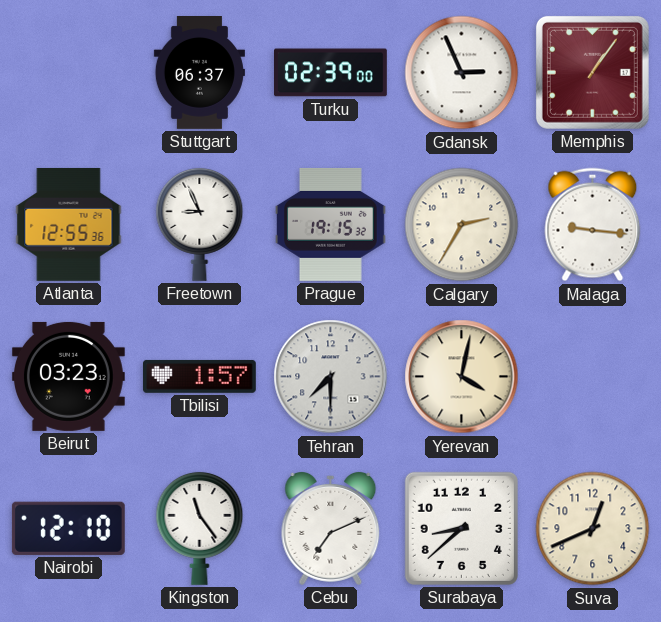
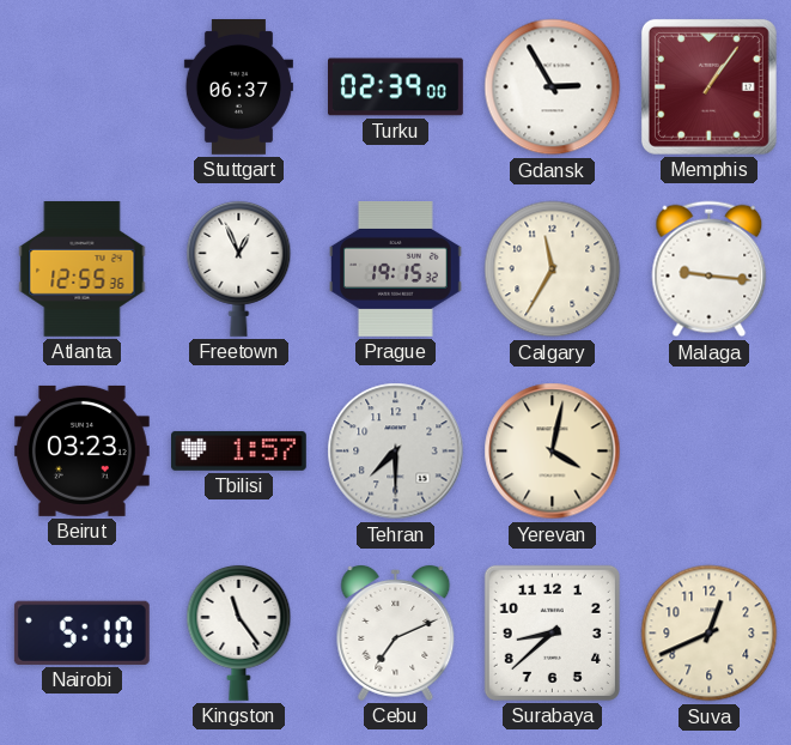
Gdansk: 2:56 -> 2:55 (553, 87)
Freetown: 8:56 -> 12:56 (239, 268)
Calgary: 2:35 -> 11:35 (553, 269)
Nairobi: 12:10 -> 5:10 (81, 632)
